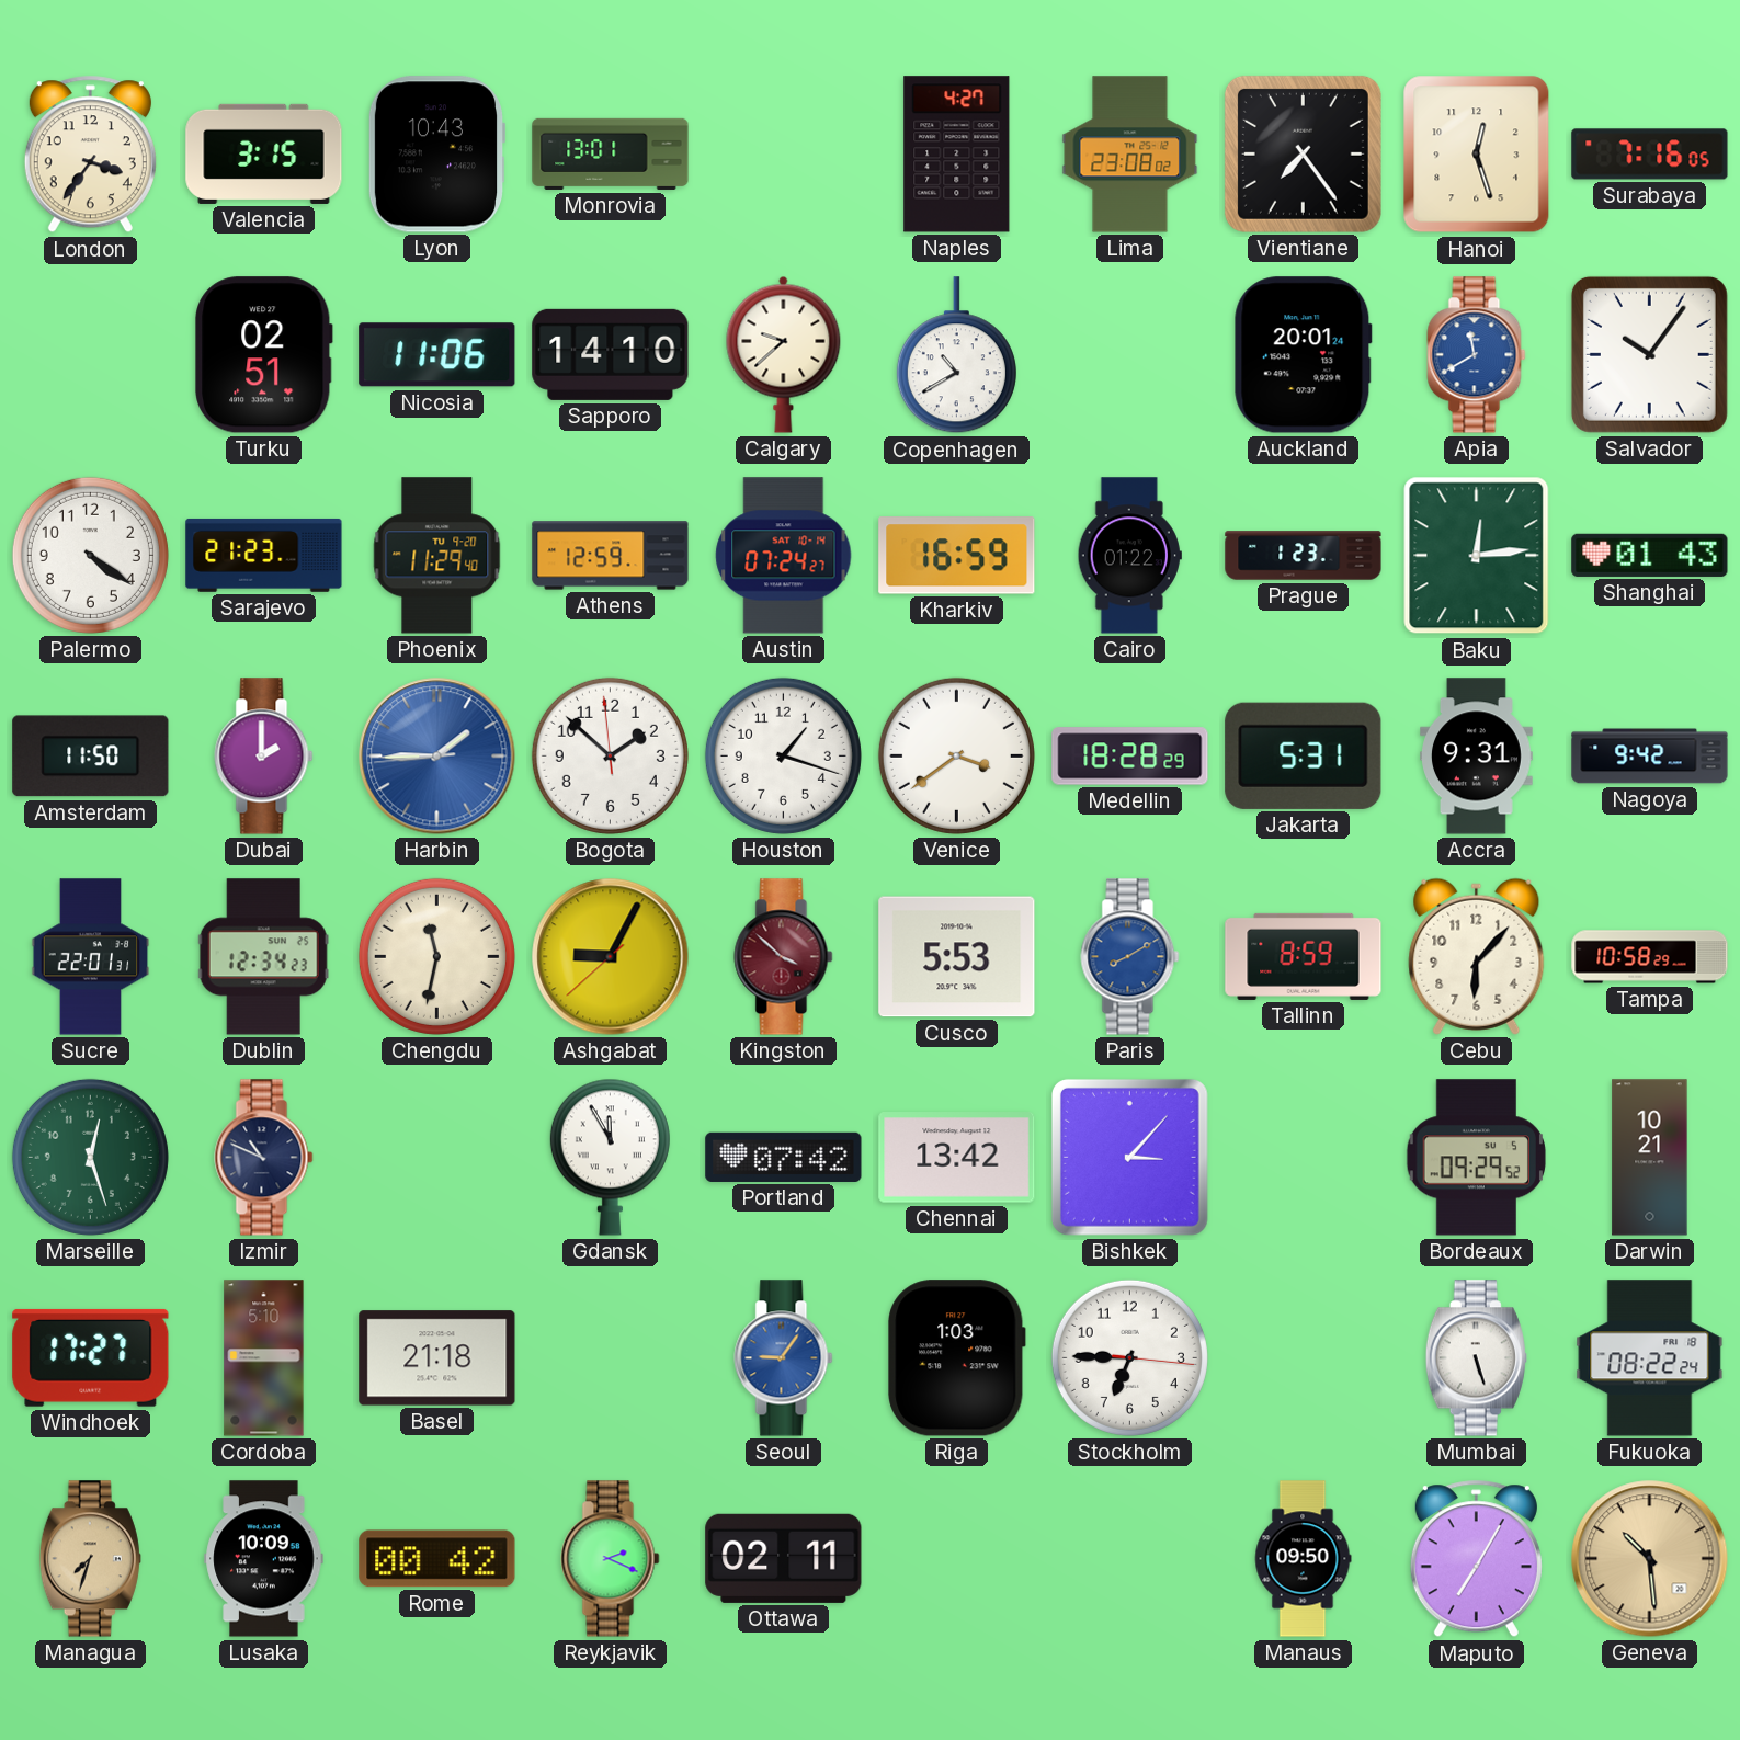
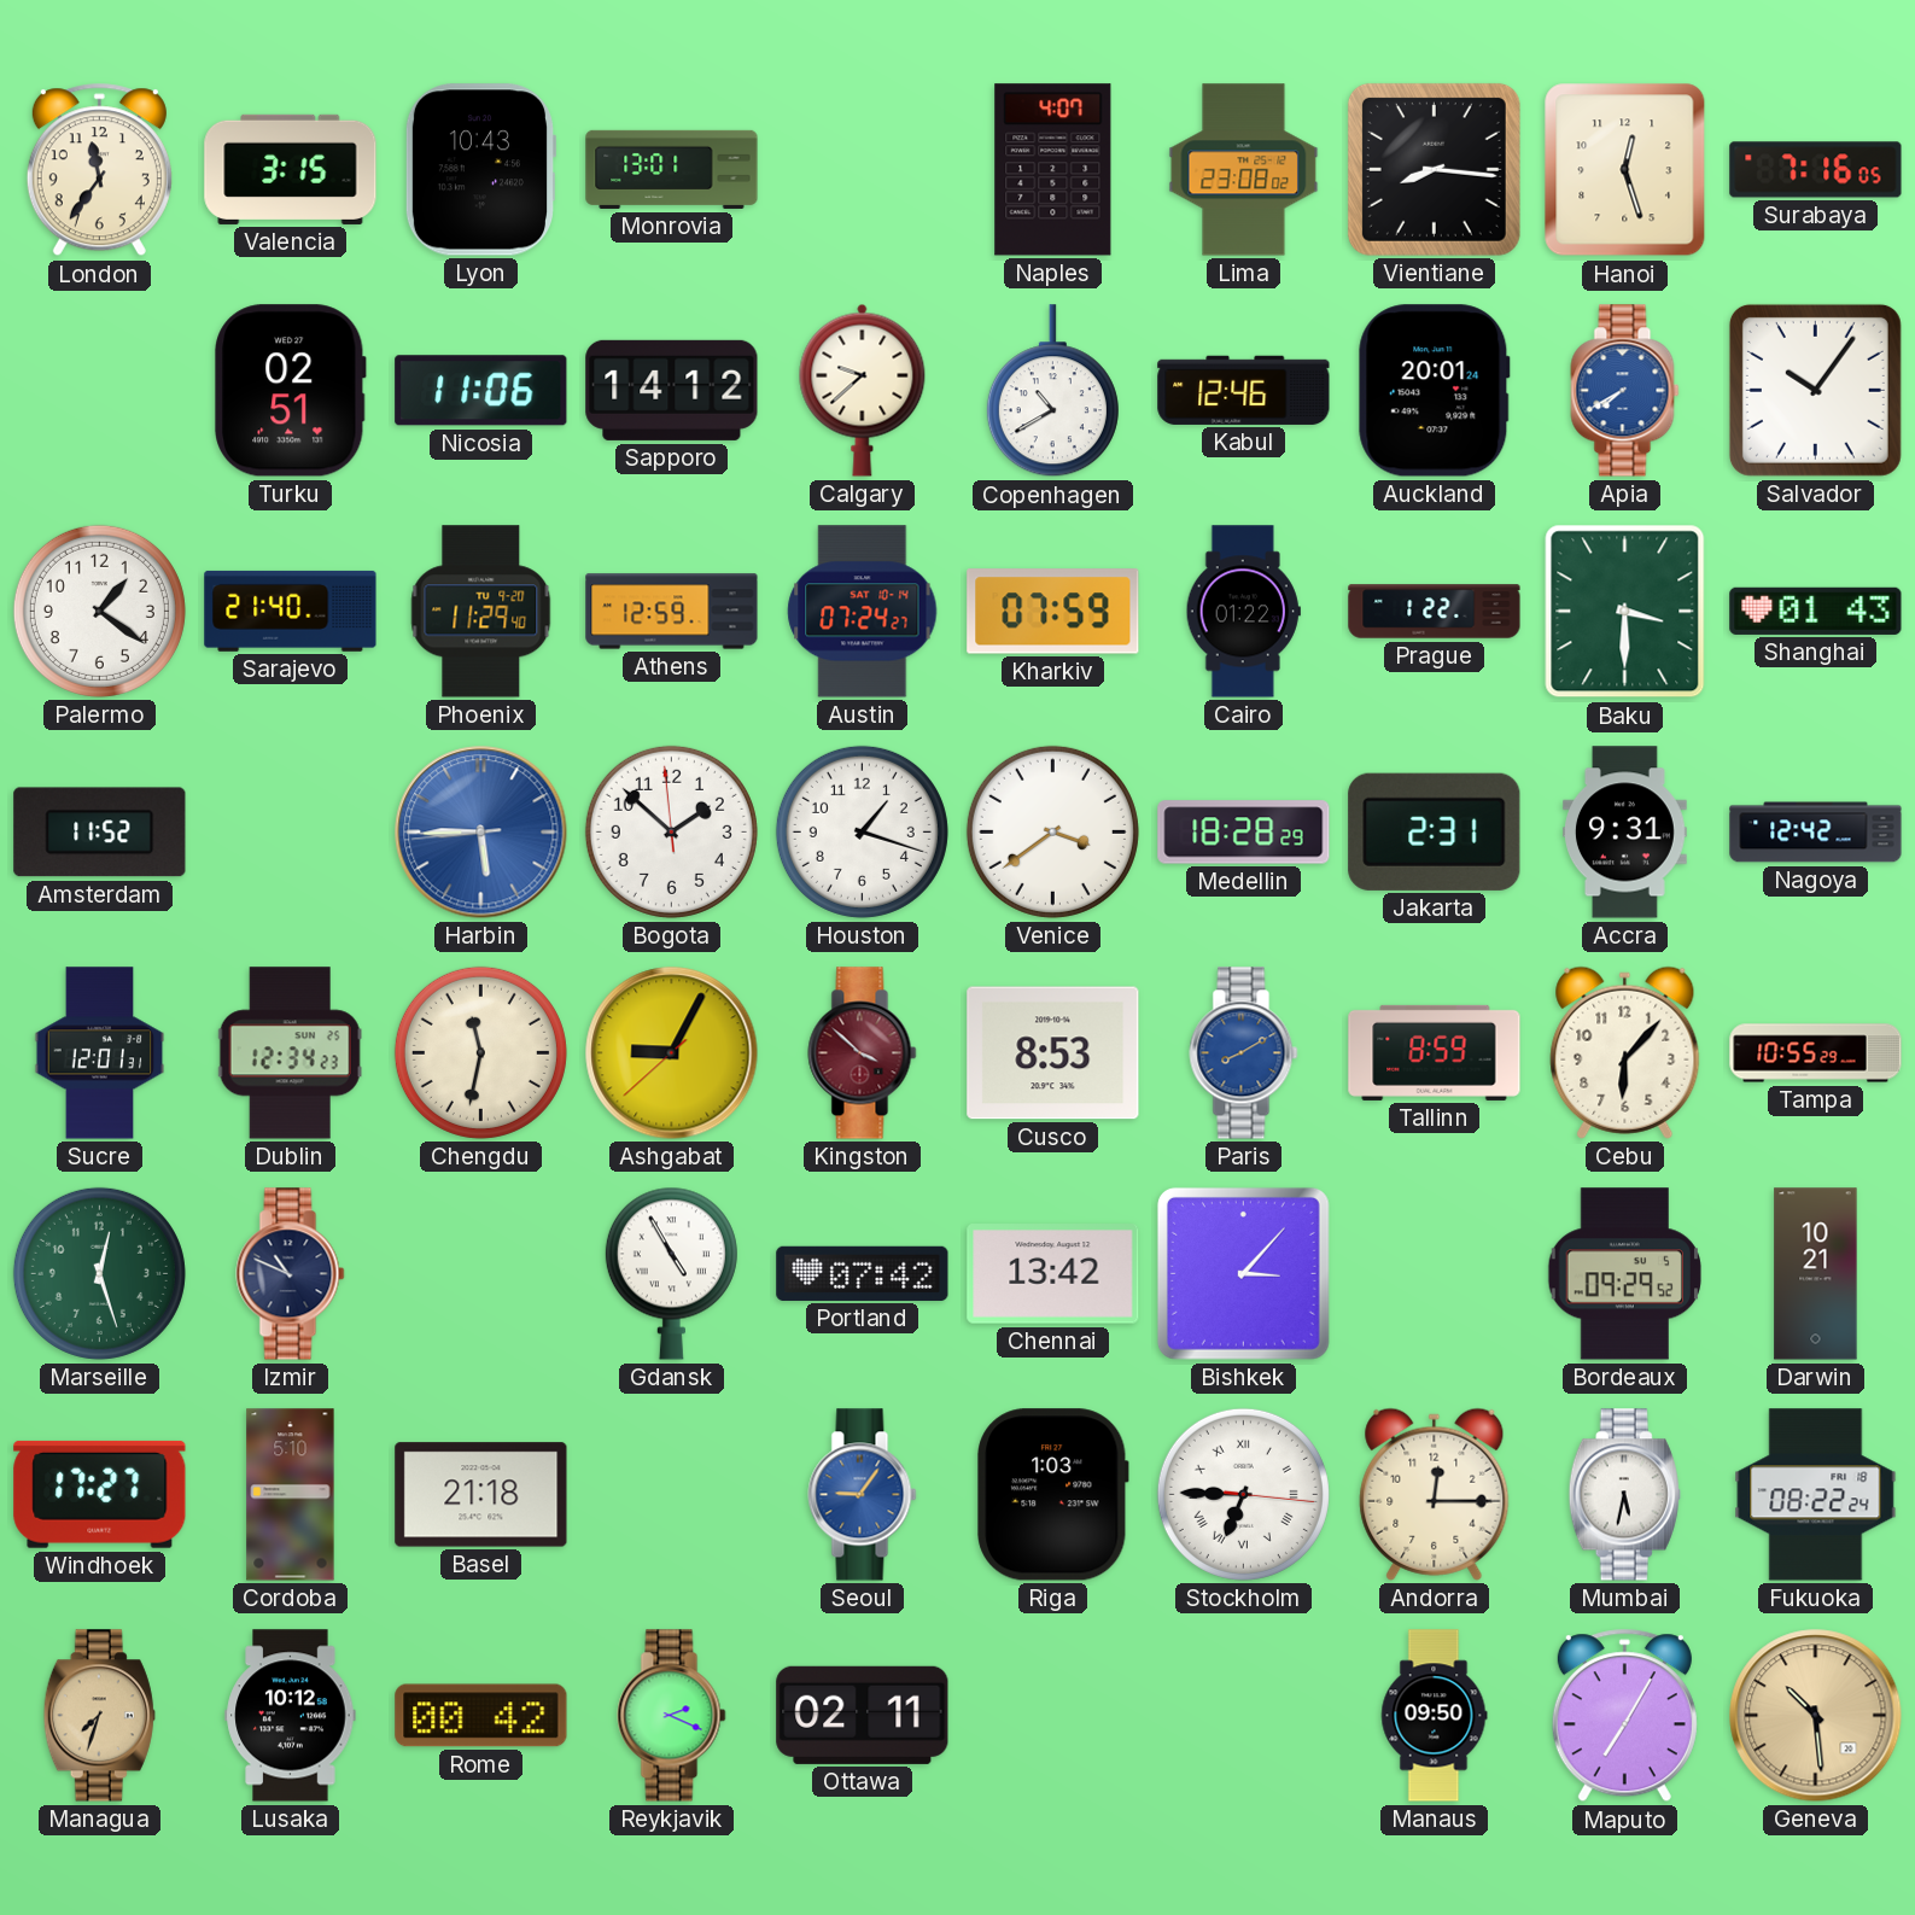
London: 3:36 -> 11:36 (99, 170)
Naples: 4:27 -> 4:07 (1053, 170)
Vientiane: 7:24 -> 8:16 (1434, 169)
Sapporo: 14:10 -> 14:12 (672, 390)
Kabul: none -> 12:46 (1244, 390)
Apia: 11:40 -> 7:40 (1625, 391)
Palermo: 4:21 -> 1:21 (99, 611)
Sarajevo: 21:23 -> 21:40 (291, 611)
Kharkiv: 16:59 -> 07:59 (1053, 612)
Prague: 1:23 -> 1:22 (1435, 612)
Baku: 12:14 -> 3:30 (1625, 612)
Amsterdam: 11:50 -> 11:52 (100, 833)
Dubai: 2:00 -> none (264, 757)
Harbin: 1:44 -> 5:44 (481, 833)
Jakarta: 5:31 -> 2:31 (1435, 831)
Nagoya: 9:42 -> 12:42 (1816, 833)
Sucre: 22:01 -> 12:01 (100, 1053)
Cusco: 5:53 -> 8:53 (1053, 1053)
Tampa: 10:58 -> 10:55 (1816, 1053)
Gdansk: 11:55 -> 4:55 (671, 1273)
Stockholm numerals: Arabic -> Roman (1243, 1494)
Andorra: none -> 12:15 (1435, 1494)
Mumbai: 5:27 -> 5:32 (1624, 1495)
Lusaka: 10:09 -> 10:12 (291, 1716)
